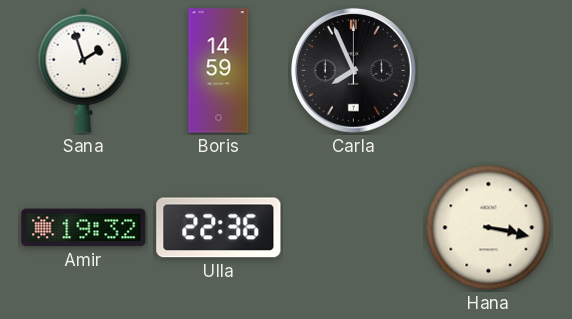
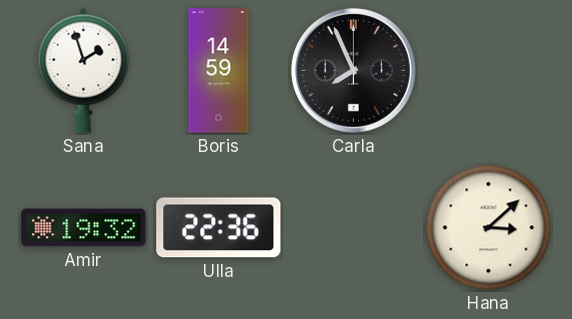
Hana: 3:17 -> 3:08 (489, 228)
